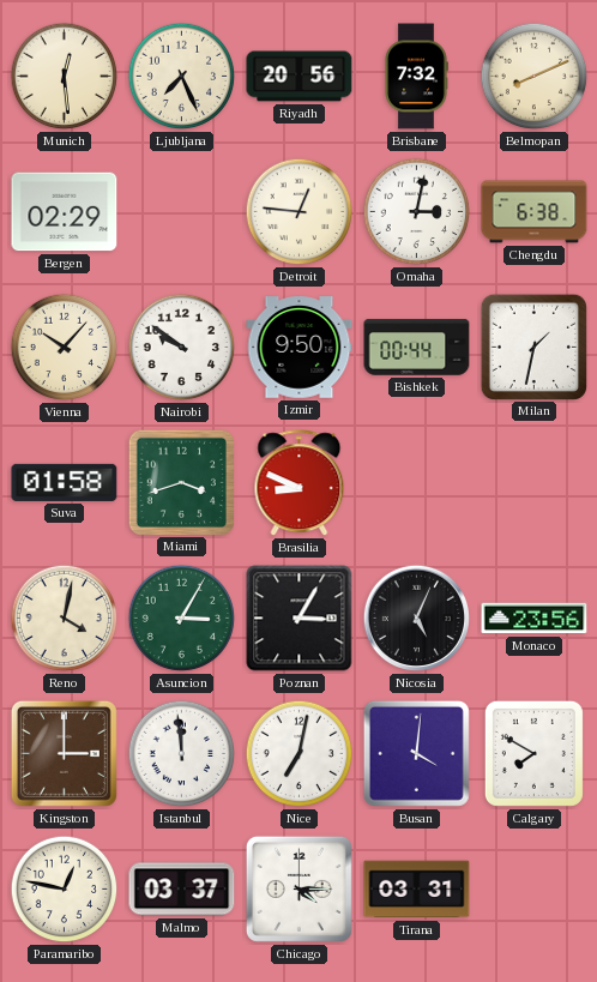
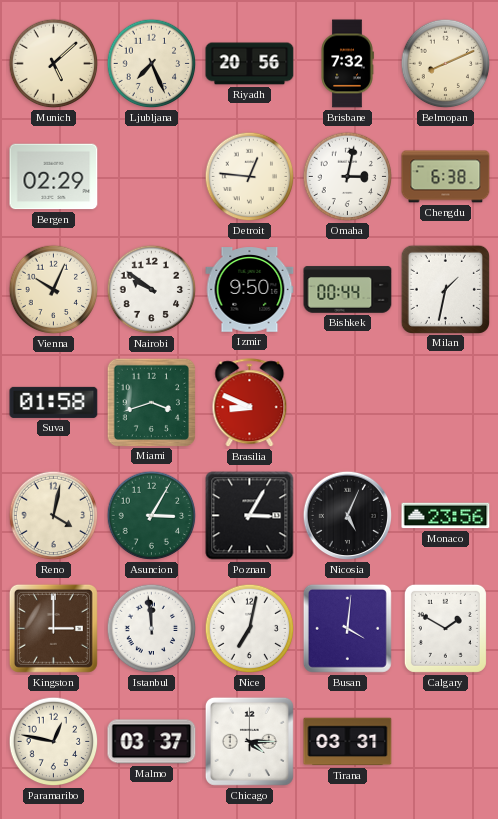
Munich: 12:29 -> 5:08 (54, 64)
Vienna: 10:07 -> 10:04 (54, 290)
Calgary: 7:50 -> 1:50 (445, 628)
